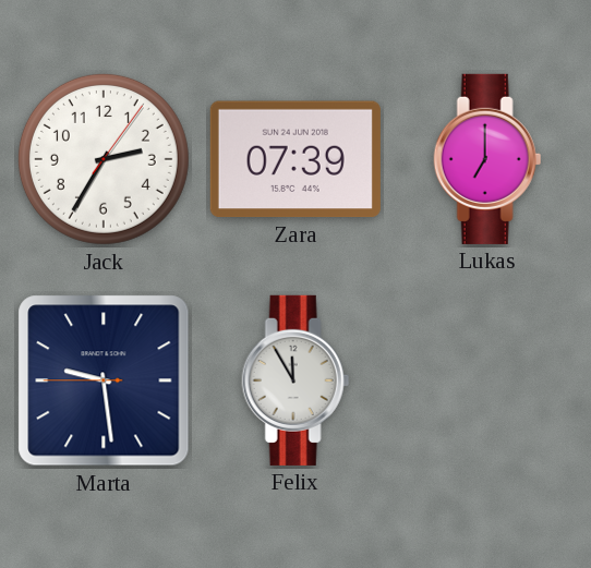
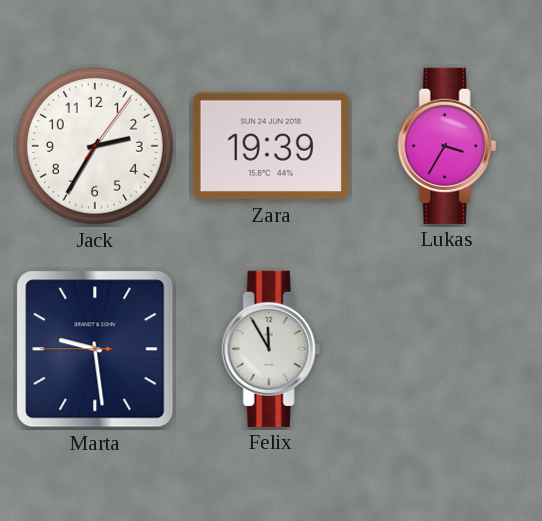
Zara: 07:39 -> 19:39 (271, 146)
Lukas: 7:00 -> 3:35 (447, 146)
